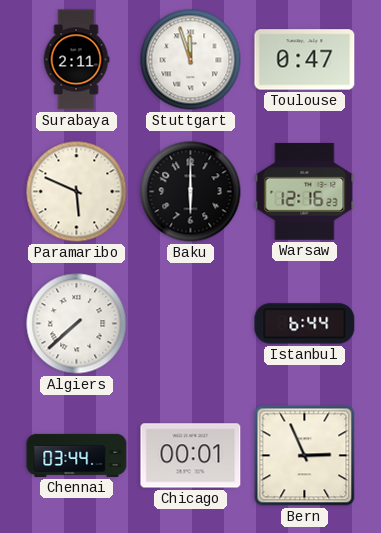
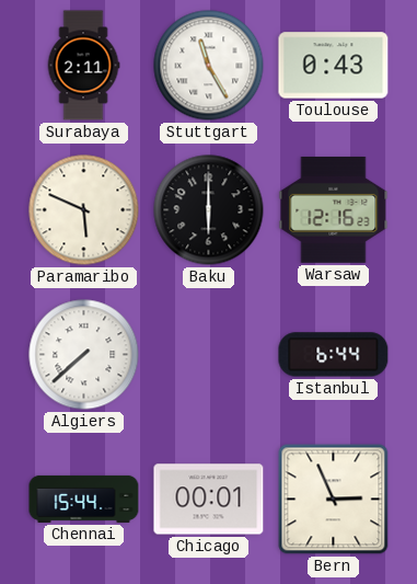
Stuttgart: 11:57 -> 11:25 (209, 66)
Toulouse: 0:47 -> 0:43 (334, 66)
Chennai: 03:44 -> 15:44 (84, 499)
